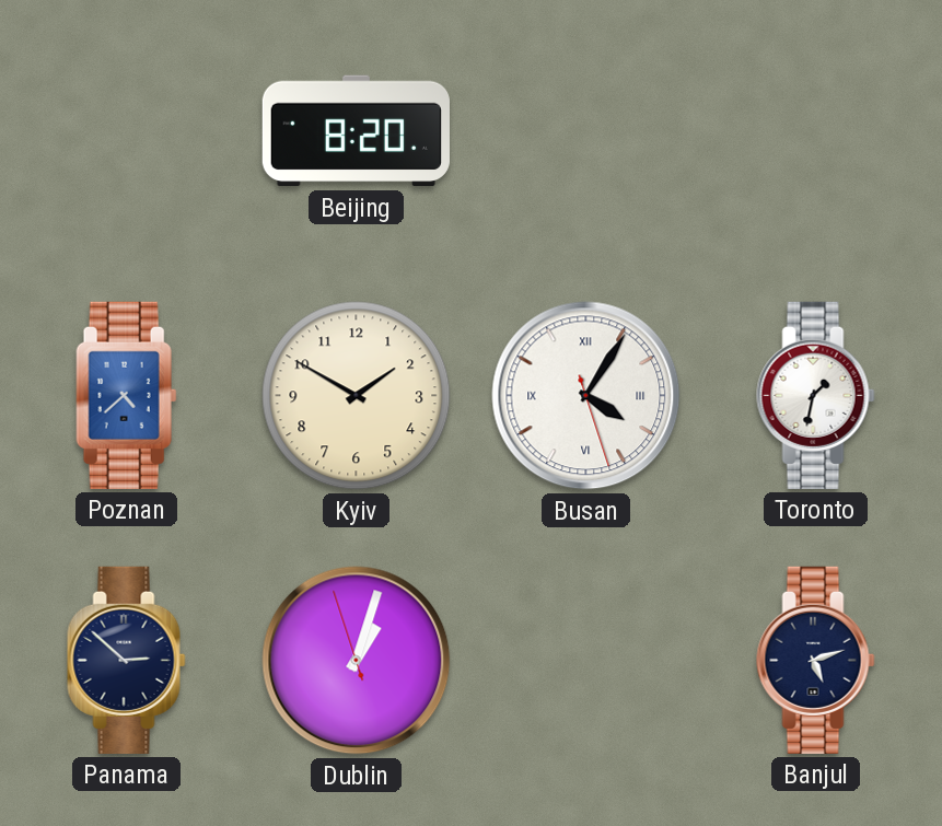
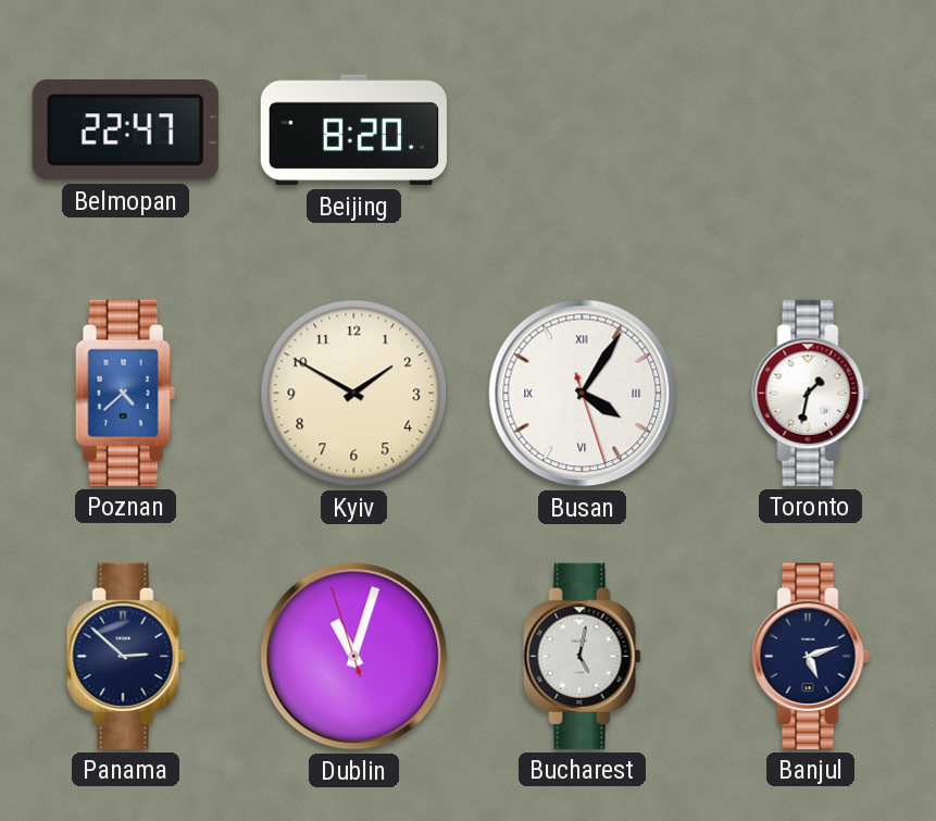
Belmopan: none -> 22:47 (125, 130)
Dublin: 1:02 -> 11:02 (354, 657)
Bucharest: none -> 5:02 (583, 656)
